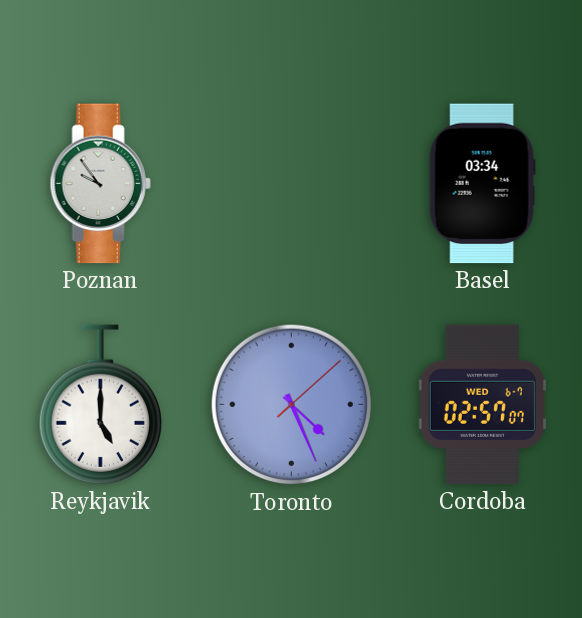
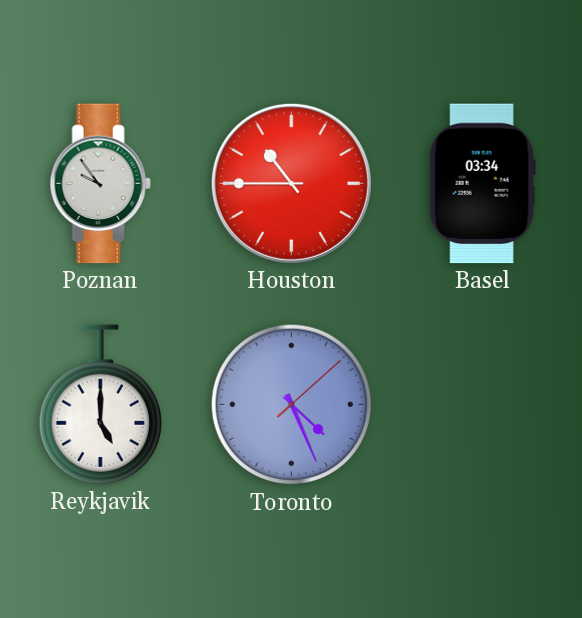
Houston: none -> 10:45 (291, 183)
Cordoba: 02:57 -> none (482, 405)
